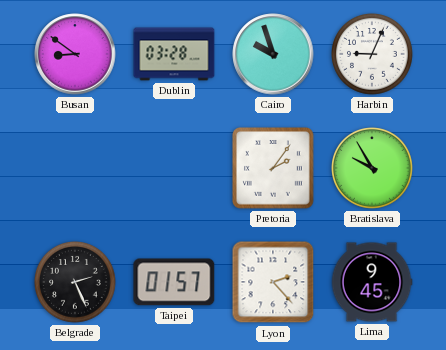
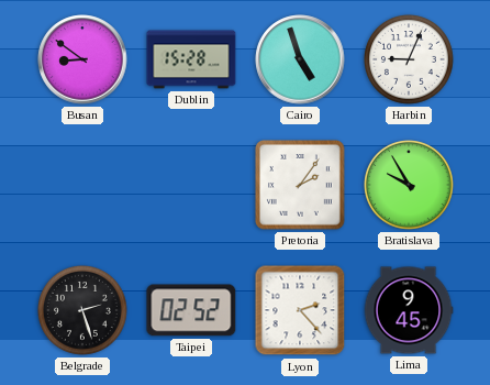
Dublin: 03:28 -> 15:28 (191, 59)
Cairo: 9:57 -> 4:57 (300, 59)
Belgrade: 2:26 -> 2:27 (83, 311)
Taipei: 01:57 -> 02:52 (191, 310)
